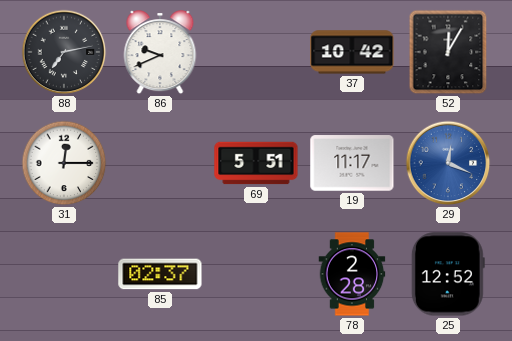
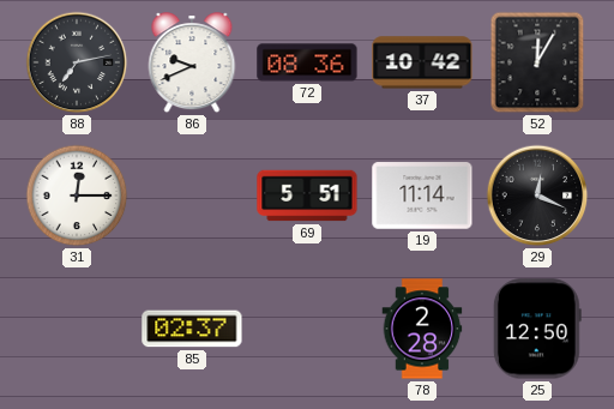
72: none -> 08:36 (307, 62)
19: 11:17 -> 11:14 (422, 196)
29 dial: blue -> black (537, 196)
25: 12:52 -> 12:50 (537, 329)
